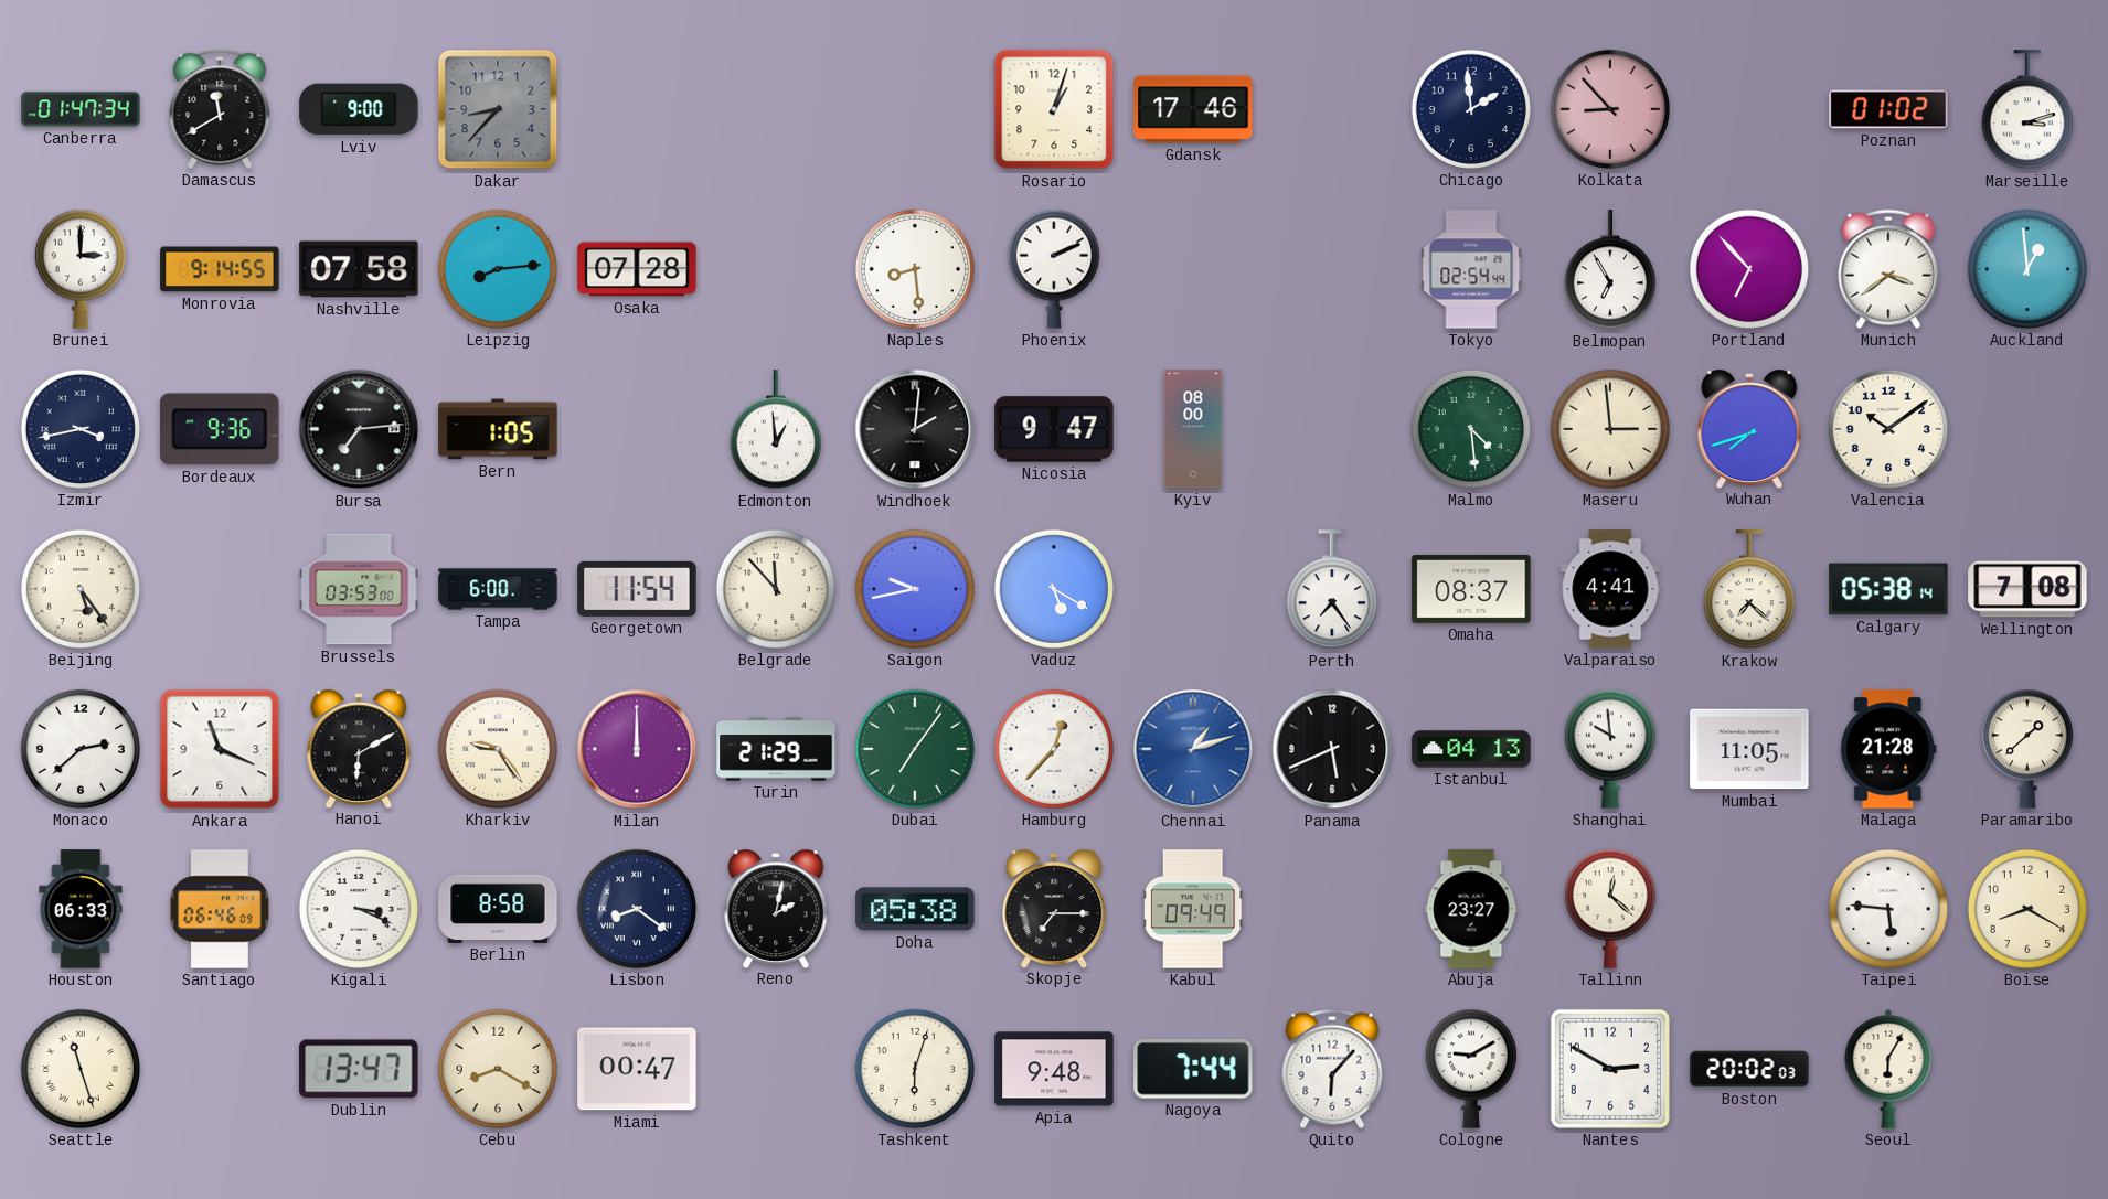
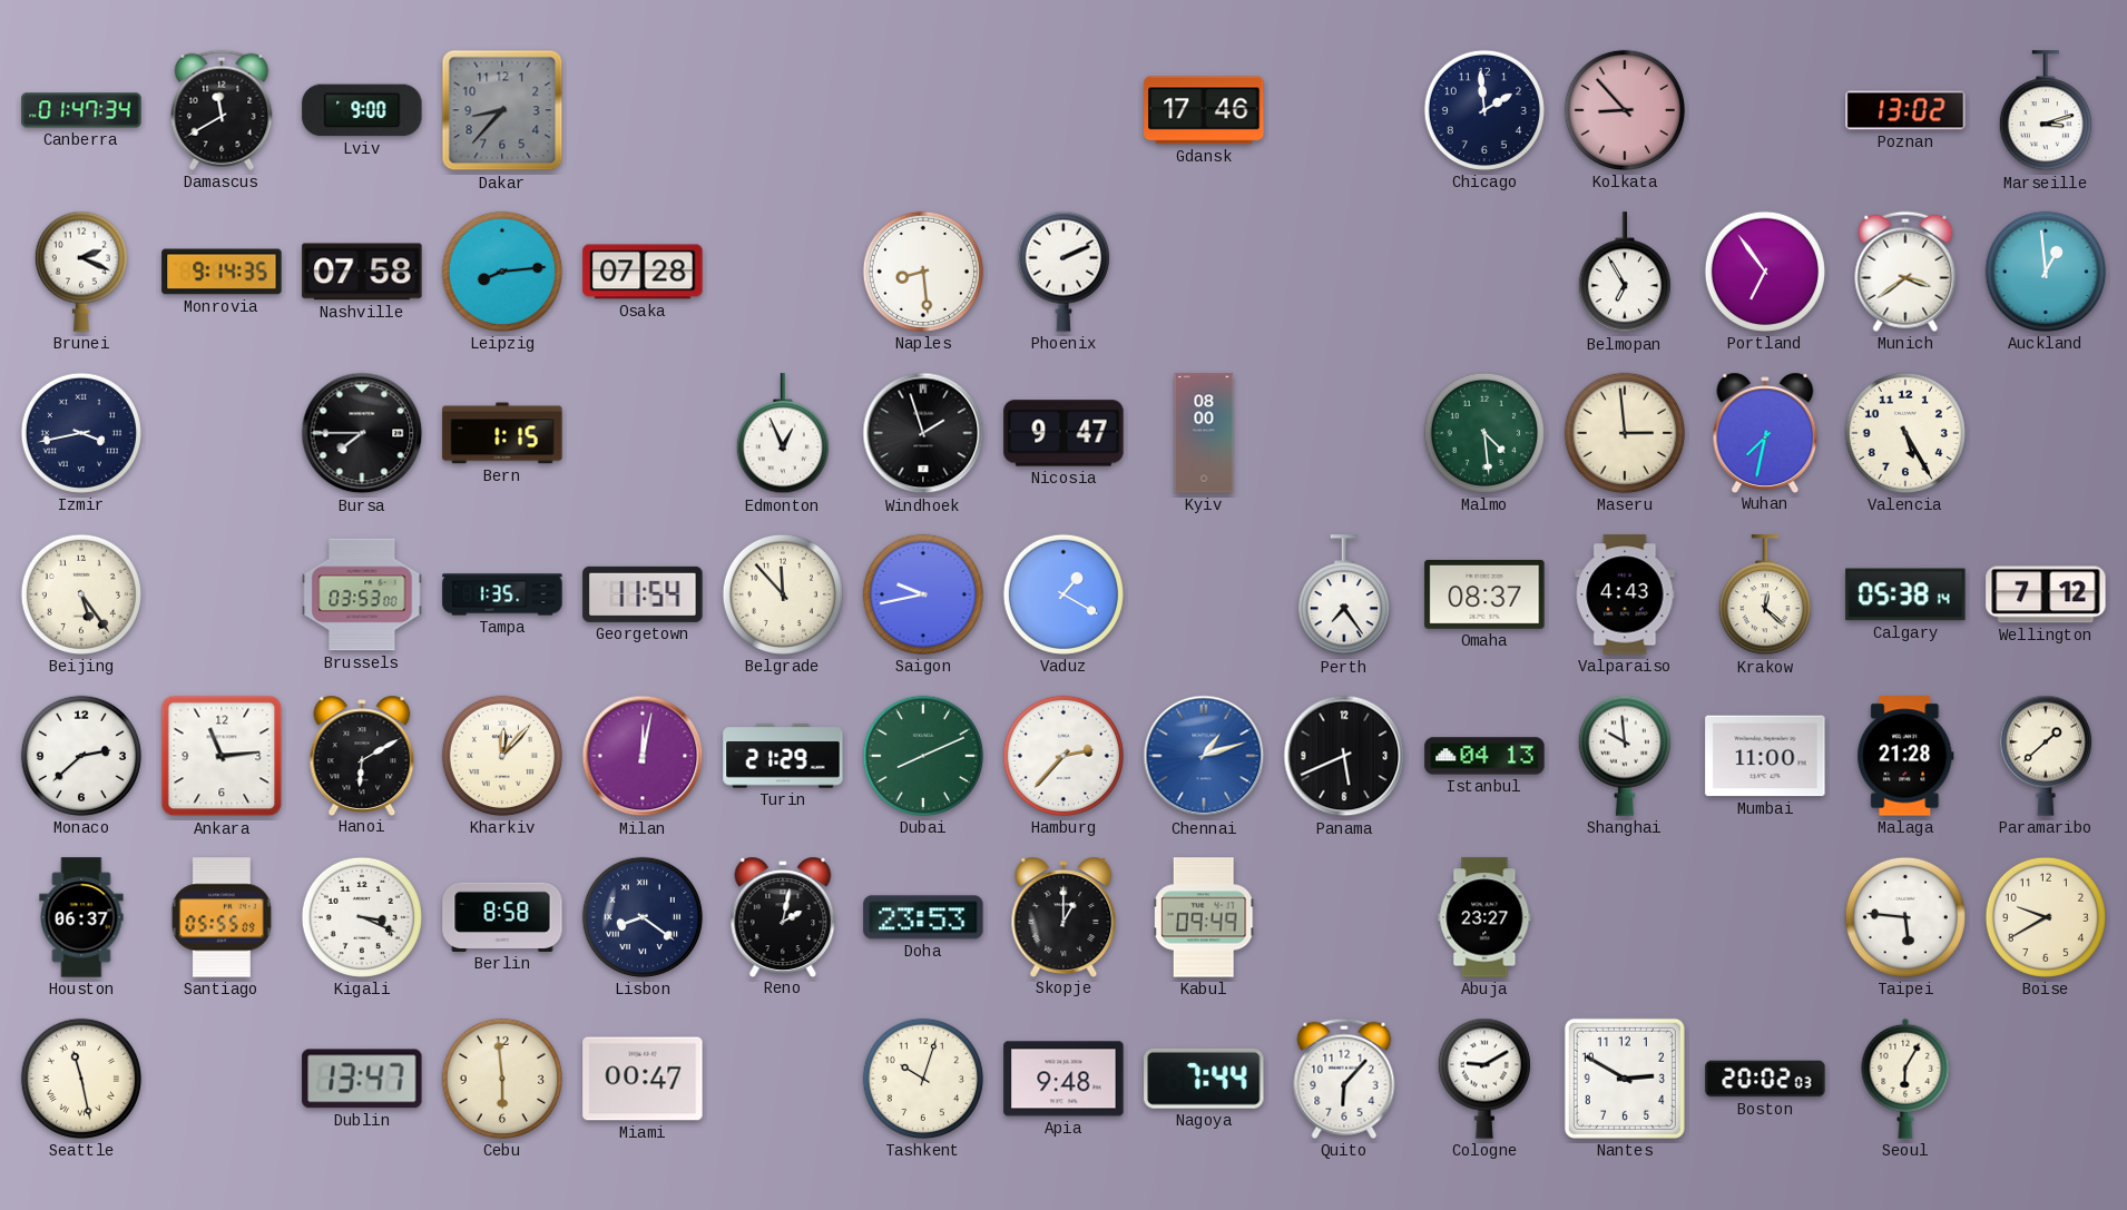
Rosario: 1:03 -> none (1054, 109)
Poznan: 01:02 -> 13:02 (1905, 110)
Brunei: 3:00 -> 2:19 (81, 272)
Monrovia: 9:14:55 -> 9:14:35 (222, 272)
Tokyo: 02:54 -> none (1471, 269)
Portland: 6:53 -> 6:54 (1765, 272)
Bordeaux: 9:36 -> none (220, 429)
Bursa: 7:14 -> 7:45 (362, 433)
Bern: 1:05 -> 1:15 (502, 433)
Edmonton: 12:59 -> 12:56 (783, 434)
Windhoek: 2:01 -> 1:57 (923, 433)
Wuhan: 7:42 -> 7:32 (1765, 432)
Valencia: 10:09 -> 5:25 (1905, 433)
Tampa: 6:00 -> 1:35 (502, 594)
Vaduz: 5:20 -> 1:20 (1063, 594)
Valparaiso: 4:41 -> 4:43 (1625, 594)
Krakow: 7:22 -> 12:22 (1765, 596)
Wellington: 7:08 -> 7:12 (2046, 594)
Ankara: 11:19 -> 11:14 (222, 756)
Kharkiv: 9:24 -> 12:07 (502, 756)
Milan: 12:00 -> 12:02 (643, 756)
Dubai: 7:06 -> 8:11 (923, 756)
Hamburg: 12:37 -> 2:37 (1063, 756)
Mumbai: 11:05 -> 11:00 (1765, 756)
Houston: 06:33 -> 06:37 (81, 917)
Santiago: 06:46 -> 05:55 (222, 917)
Doha: 05:38 -> 23:53 (923, 917)
Skopje: 7:15 -> 1:00 (1063, 916)
Tallinn: 12:22 -> none (1610, 909)
Boise: 8:20 -> 9:40 (2046, 917)
Seattle: 11:27 -> 11:28 (81, 1079)
Cebu: 8:20 -> 5:59 (502, 1079)
Tashkent: 6:03 -> 10:03 (923, 1079)
